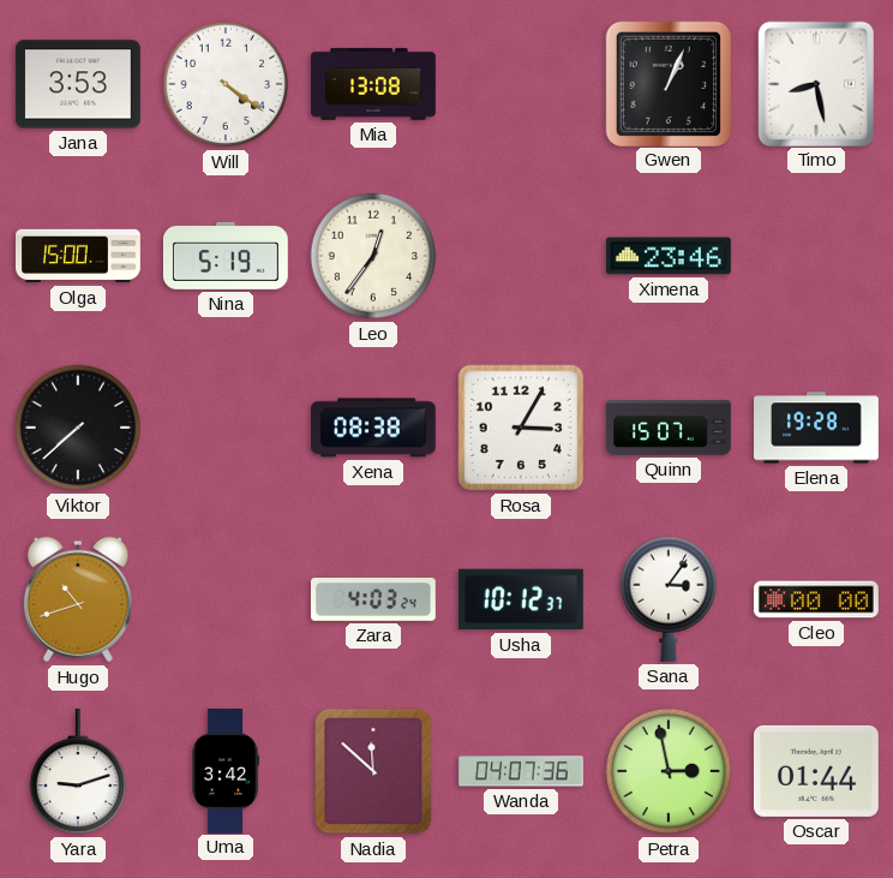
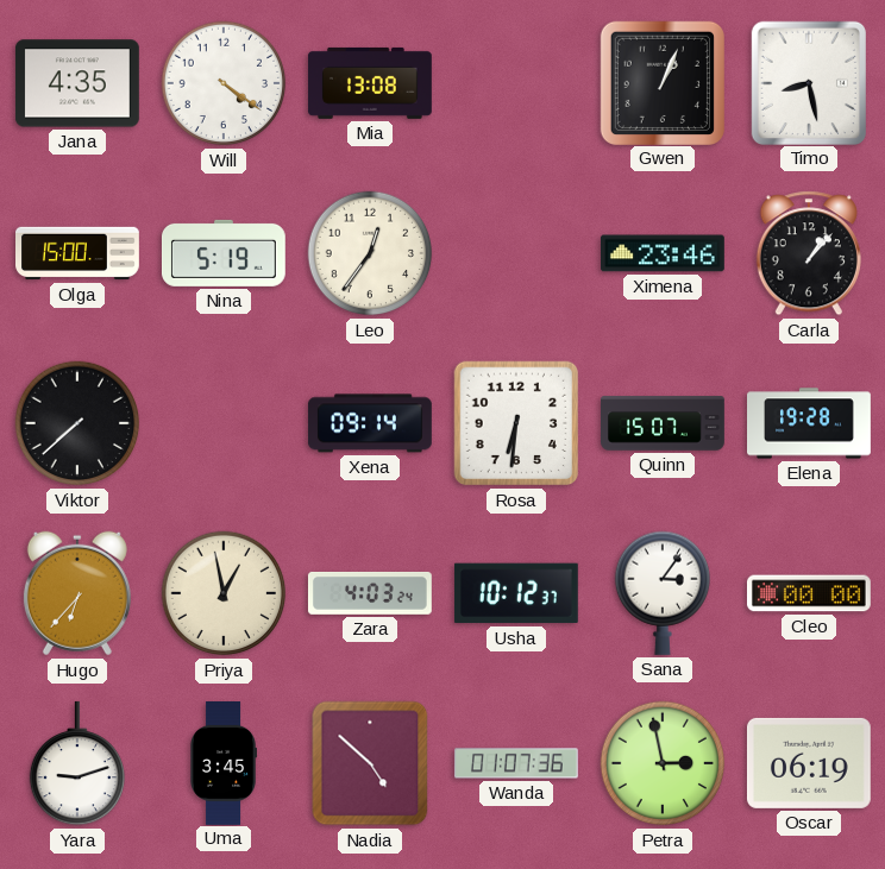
Jana: 3:53 -> 4:35 (77, 83)
Carla: none -> 1:07 (809, 253)
Xena: 08:38 -> 09:14 (370, 423)
Rosa: 3:05 -> 6:31 (516, 423)
Hugo: 10:42 -> 6:37 (77, 593)
Priya: none -> 12:58 (224, 593)
Uma: 3:42 -> 3:45 (224, 763)
Nadia: 11:52 -> 4:52 (370, 763)
Wanda: 04:07 -> 01:07 (516, 763)
Oscar: 01:44 -> 06:19 (809, 763)
